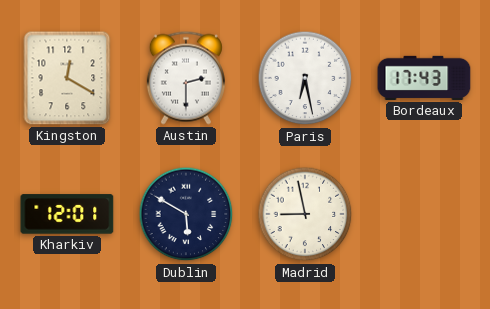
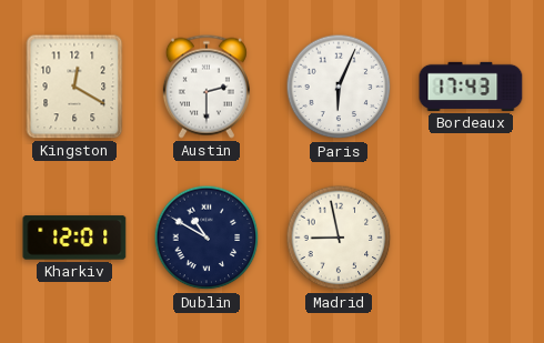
Paris: 6:28 -> 6:04 (339, 87)
Dublin: 5:50 -> 10:50 (206, 238)
